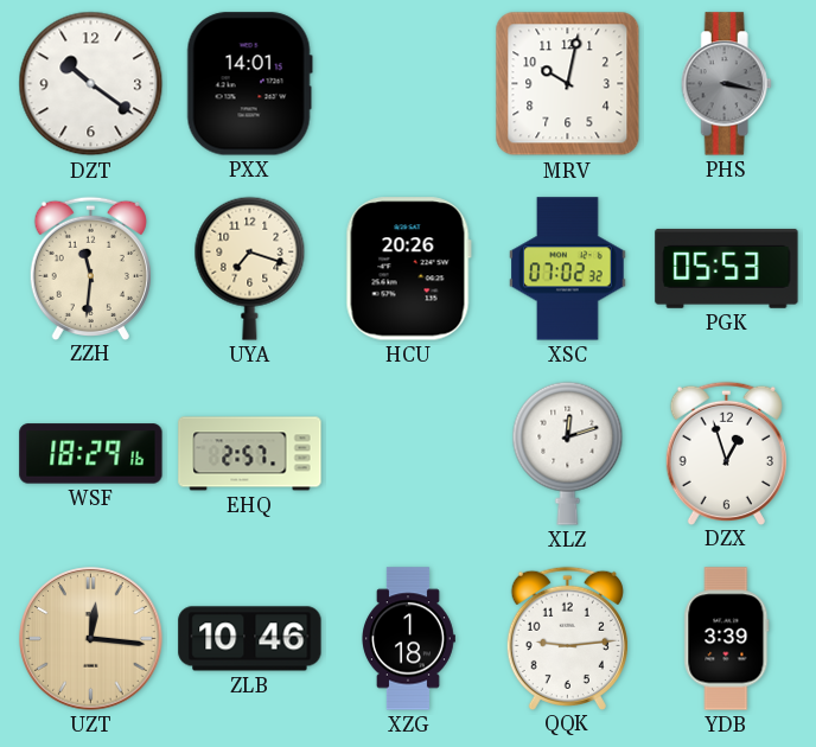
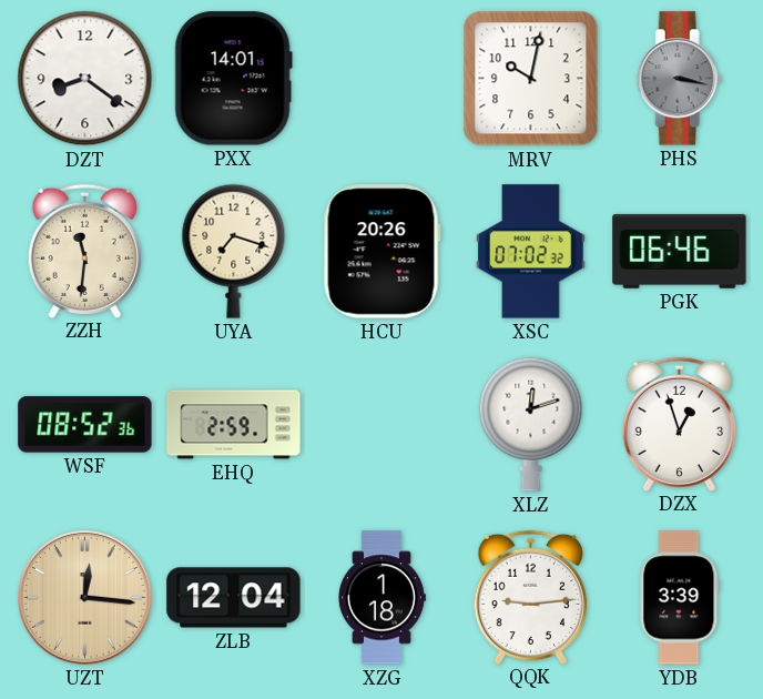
DZT: 10:21 -> 8:21 (85, 79)
PGK: 05:53 -> 06:46 (680, 251)
WSF: 18:29 -> 08:52 (85, 425)
EHQ: 2:57 -> 2:59 (234, 425)
ZLB: 10:46 -> 12:04 (234, 598)
